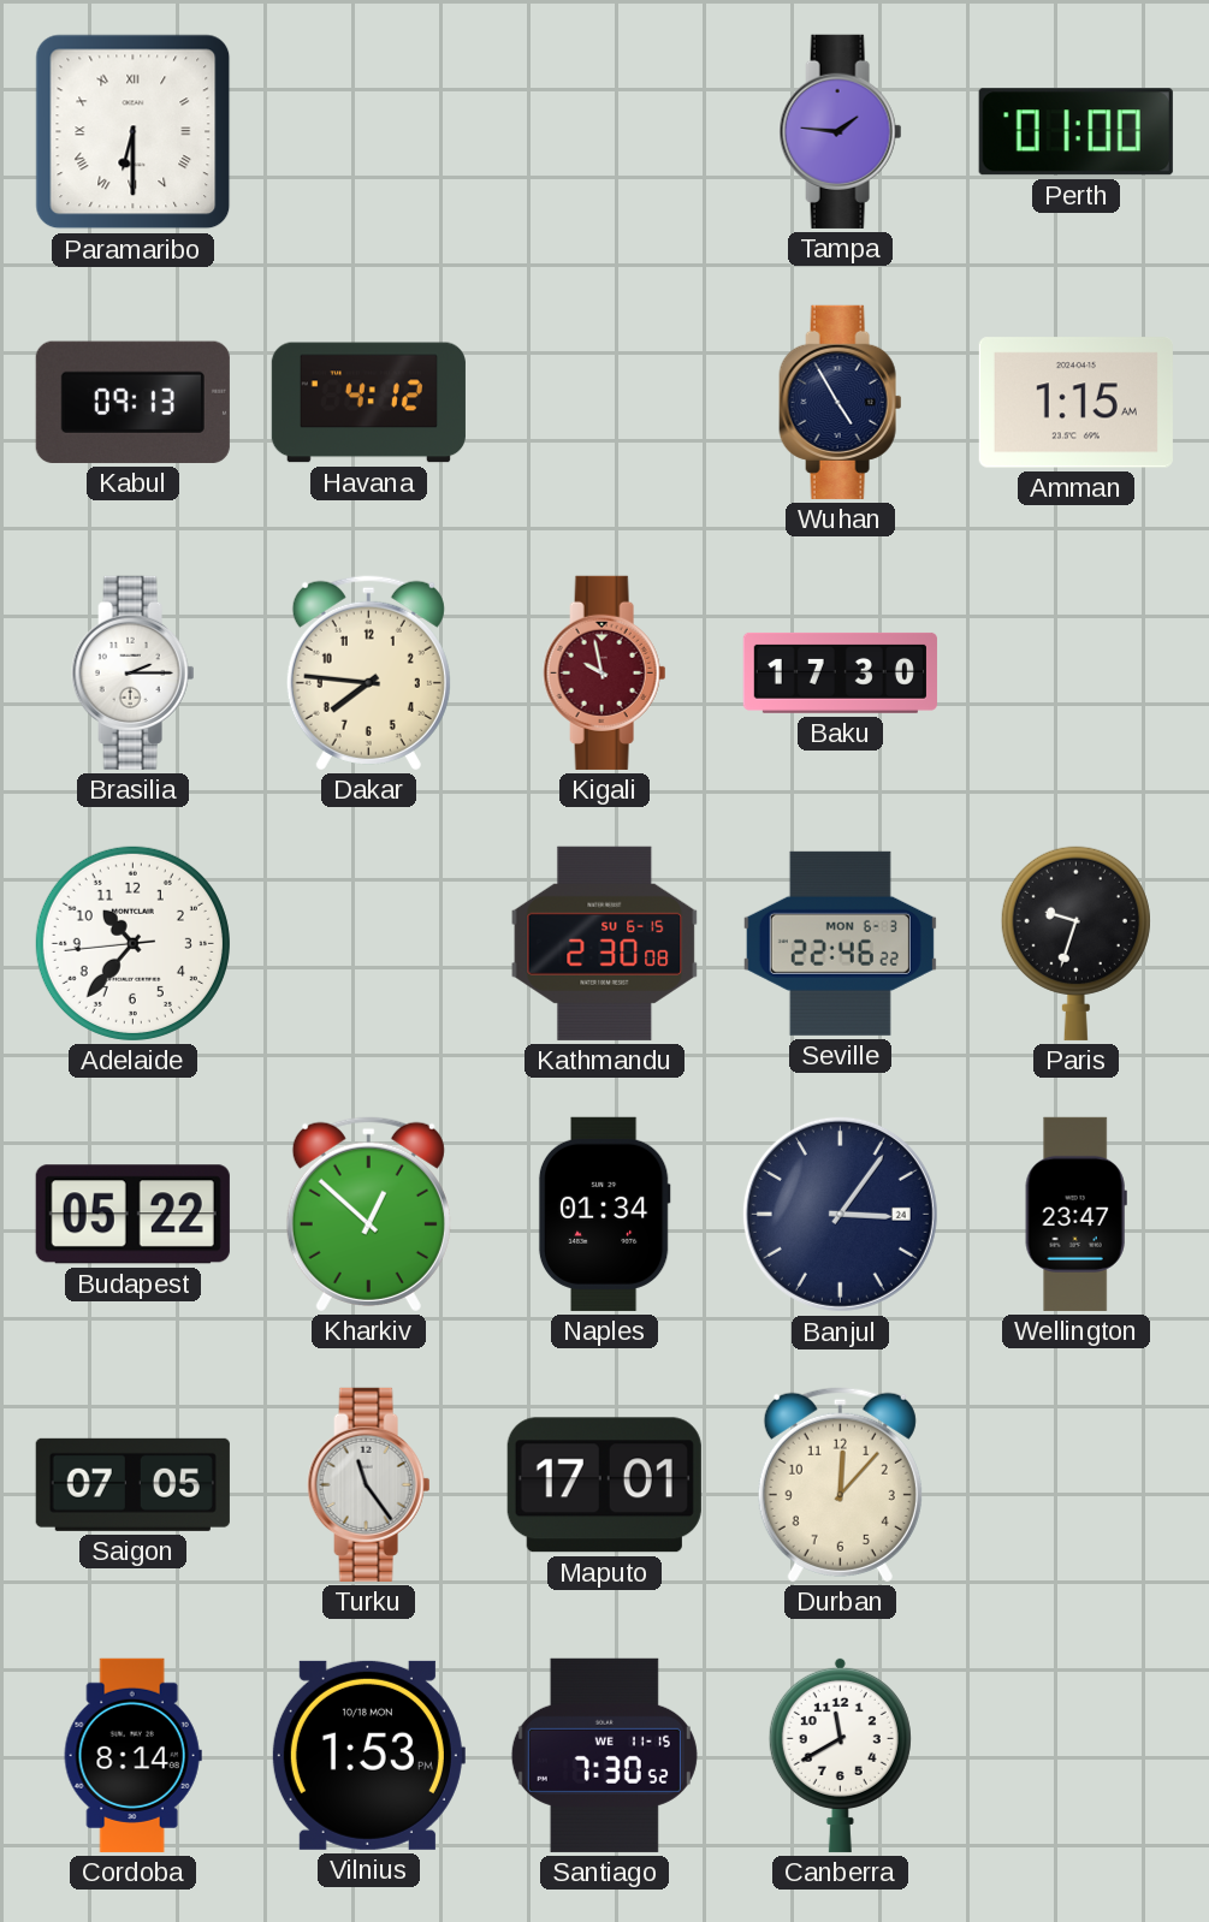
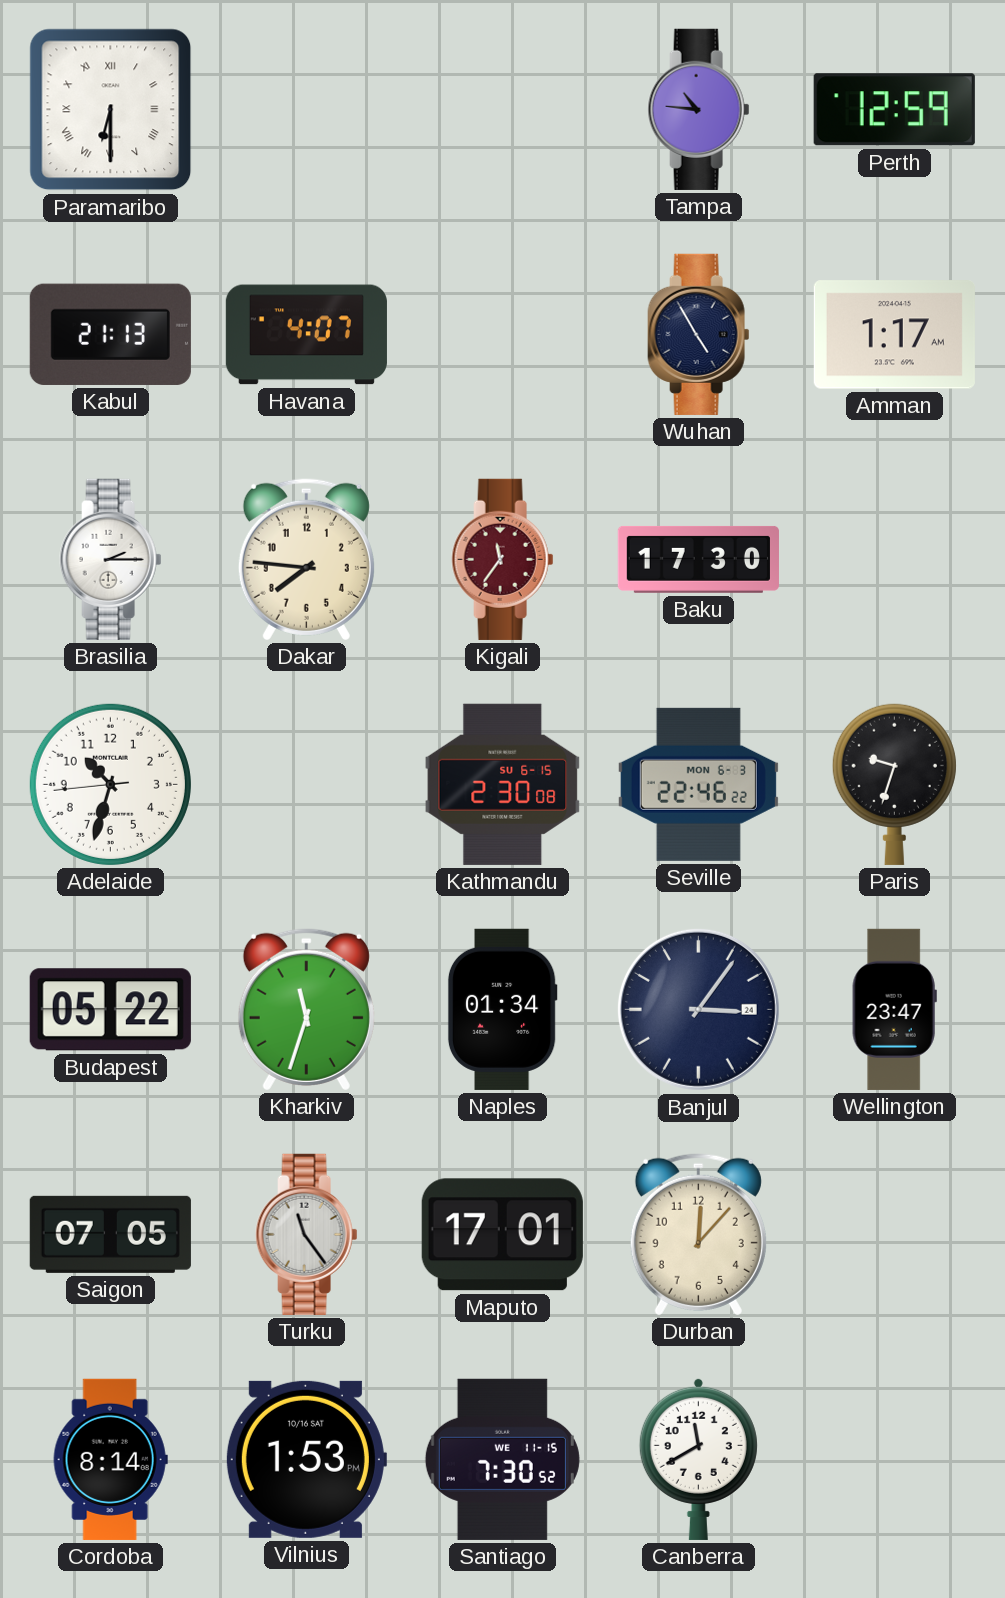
Tampa: 1:46 -> 10:46 (699, 109)
Perth: 01:00 -> 12:59 (894, 110)
Kabul: 09:13 -> 21:13 (110, 334)
Havana: 4:12 -> 4:07 (306, 335)
Amman: 1:15 -> 1:17 (894, 335)
Kigali: 9:58 -> 11:36 (503, 559)
Adelaide: 10:36 -> 10:32 (110, 784)
Kharkiv: 12:52 -> 11:33 (306, 1009)
Vilnius date: 10/18 MON -> 10/16 SAT (306, 1459)
